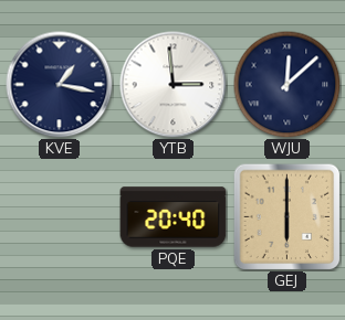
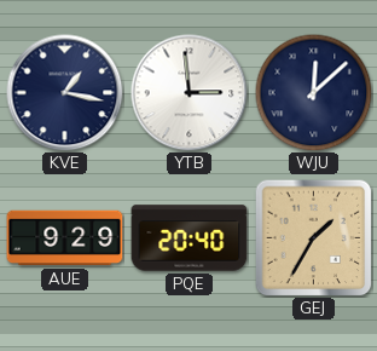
AUE: none -> 9:29 (65, 238)
GEJ: 6:00 -> 1:35 (313, 237)
